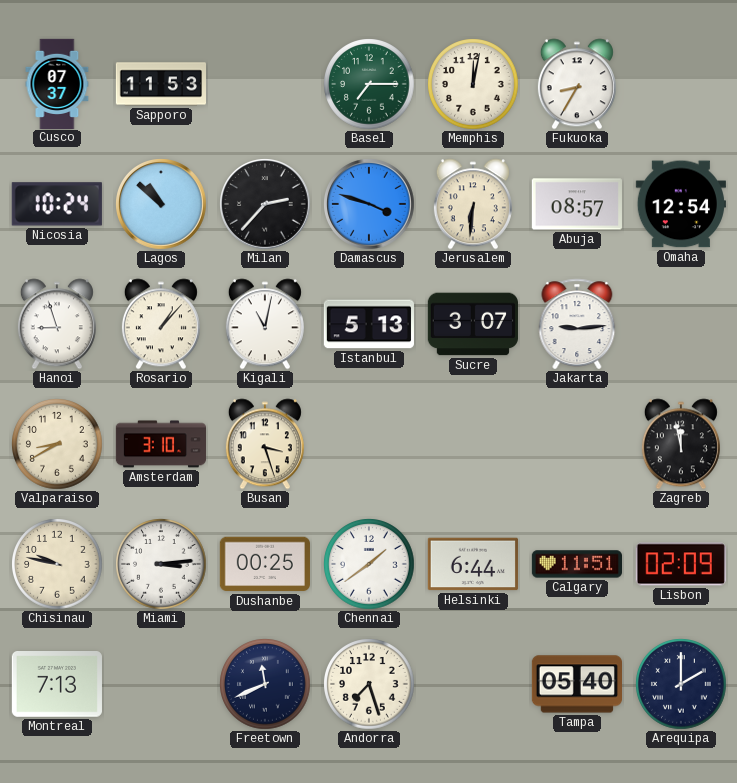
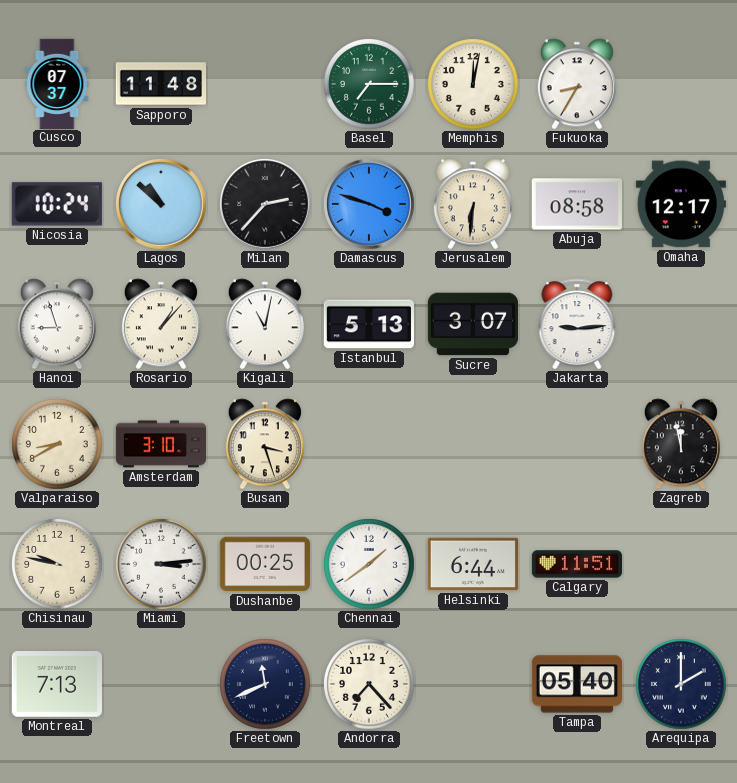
Sapporo: 11:53 -> 11:48 (160, 84)
Abuja: 08:57 -> 08:58 (577, 204)
Omaha: 12:54 -> 12:17 (681, 204)
Lisbon: 02:09 -> none (681, 564)
Andorra: 7:27 -> 7:23 (369, 684)
